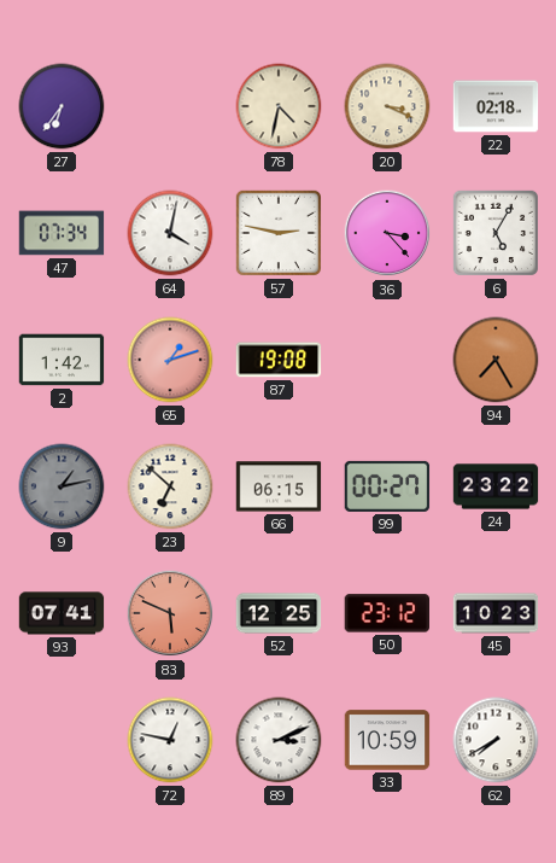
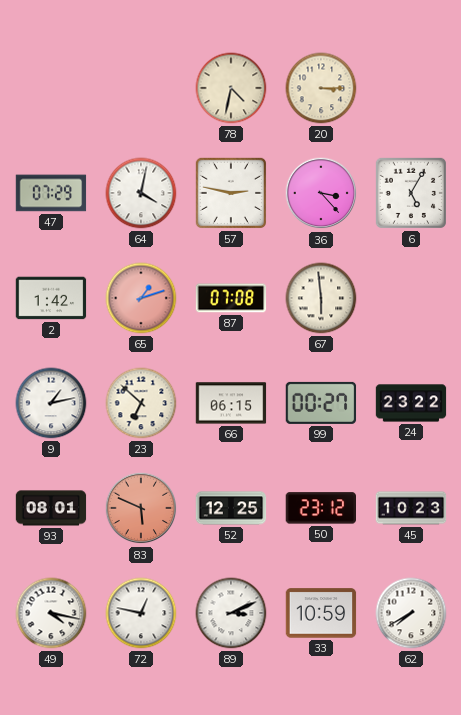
27: 6:36 -> none (62, 106)
20: 3:19 -> 3:15 (321, 88)
22: 02:18 -> none (496, 106)
47: 07:34 -> 07:29 (51, 193)
87: 19:08 -> 07:08 (231, 298)
67: none -> 5:59 (321, 298)
94: 7:25 -> none (496, 360)
9 dial: grey -> white (51, 403)
93: 07:41 -> 08:01 (51, 508)
49: none -> 4:17 (51, 613)
